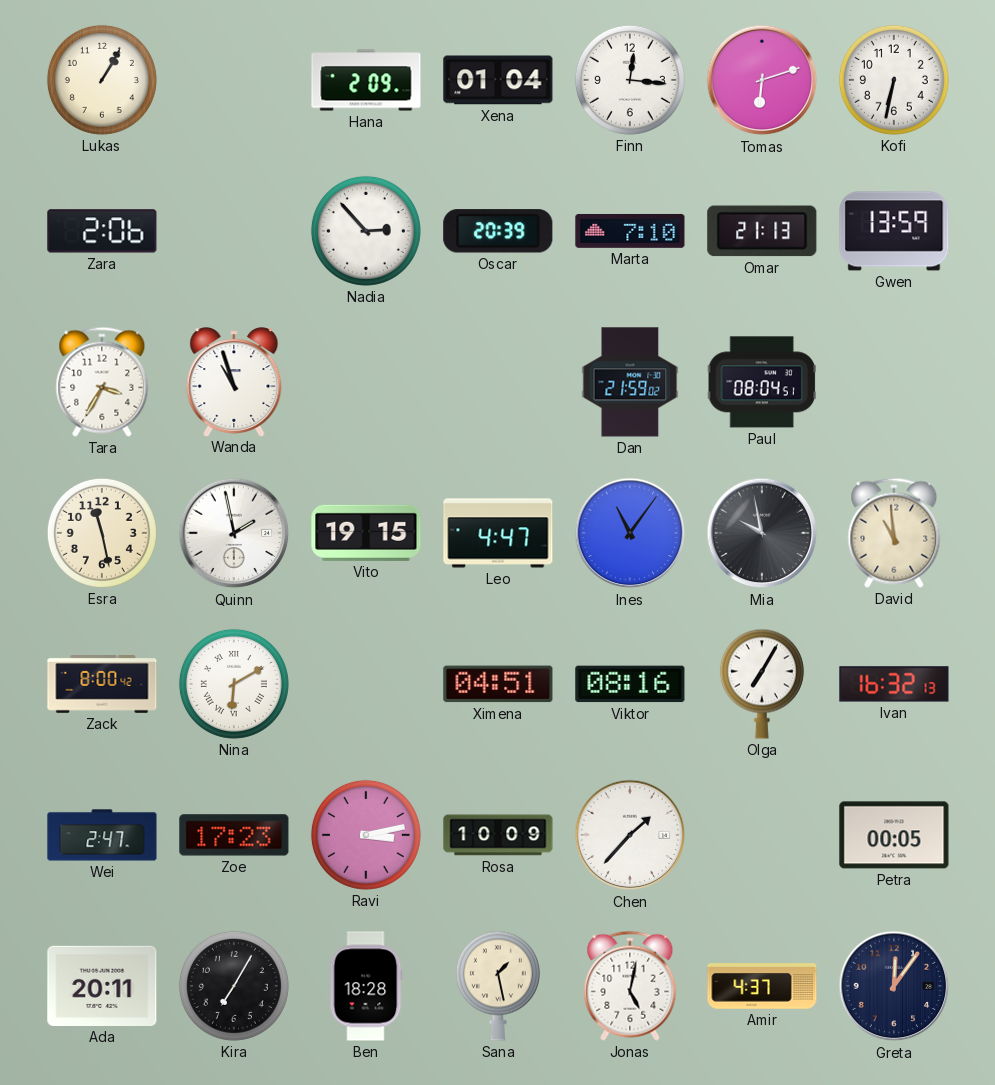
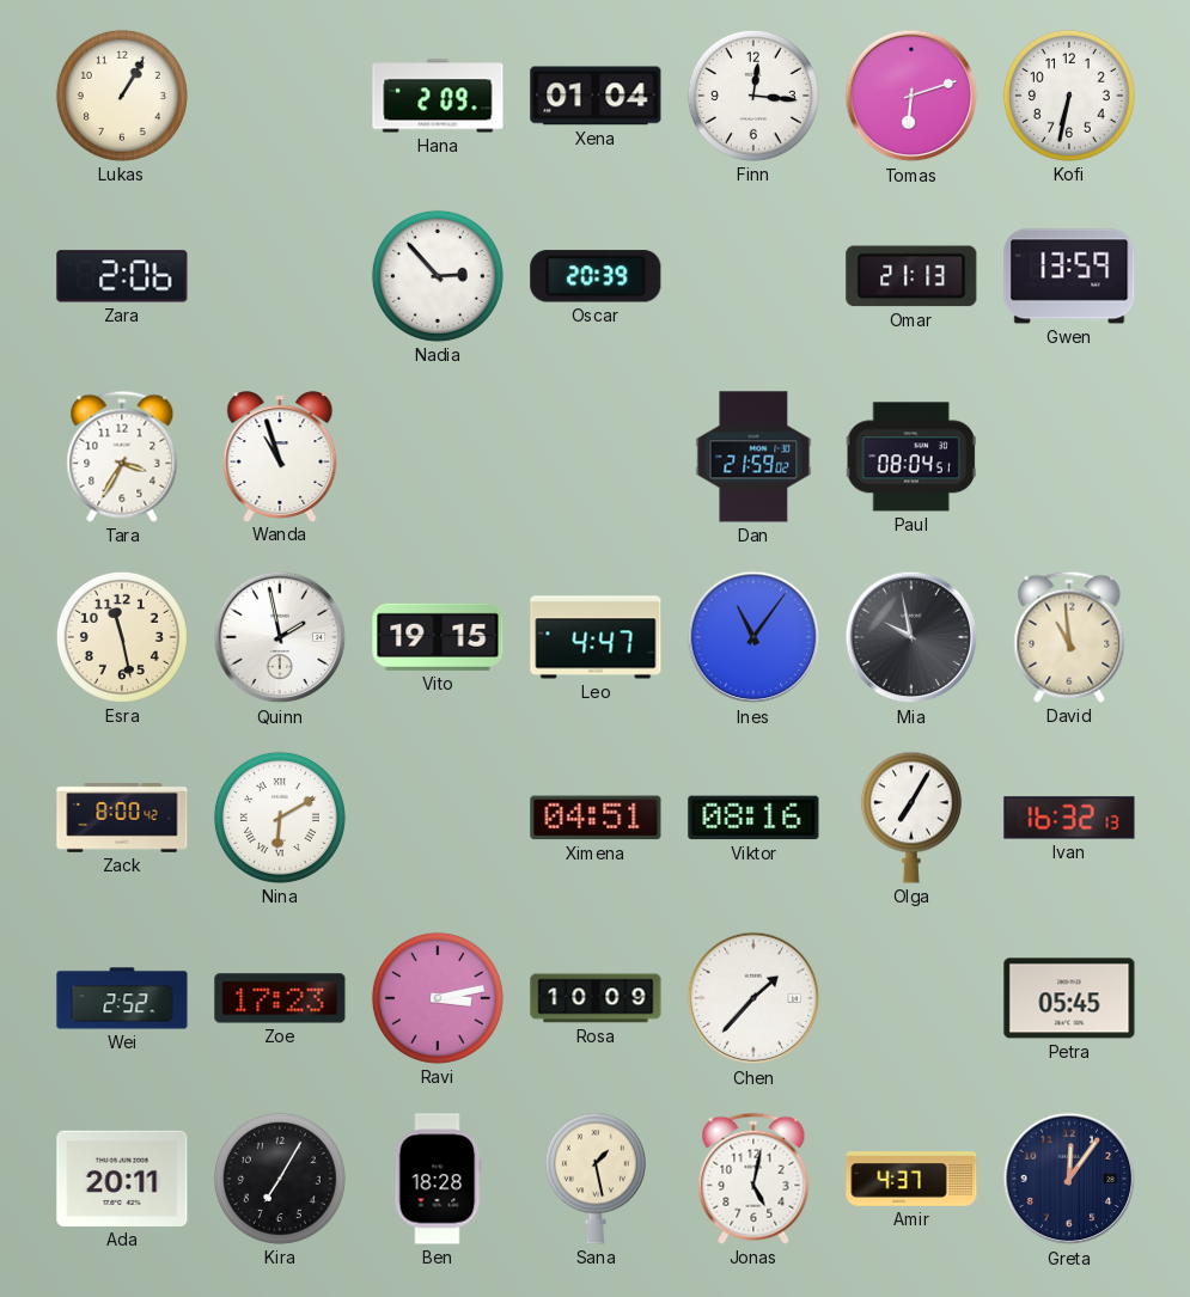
Marta: 7:10 -> none (630, 231)
Wei: 2:47 -> 2:52 (122, 998)
Petra: 00:05 -> 05:45 (1069, 998)
